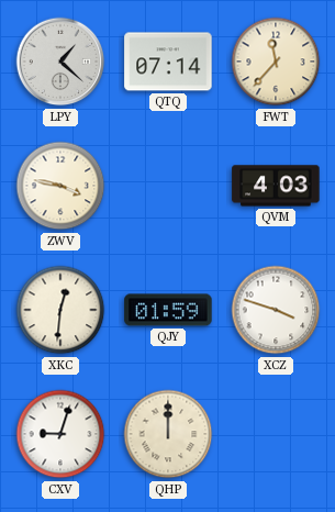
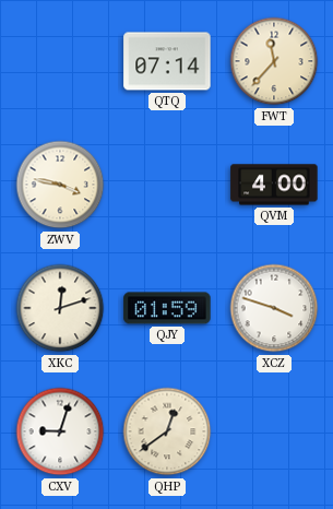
LPY: 1:22 -> none (60, 62)
QVM: 4:03 -> 4:00 (274, 185)
XKC: 12:31 -> 12:12 (60, 308)
QHP: 12:00 -> 12:39 (167, 431)
